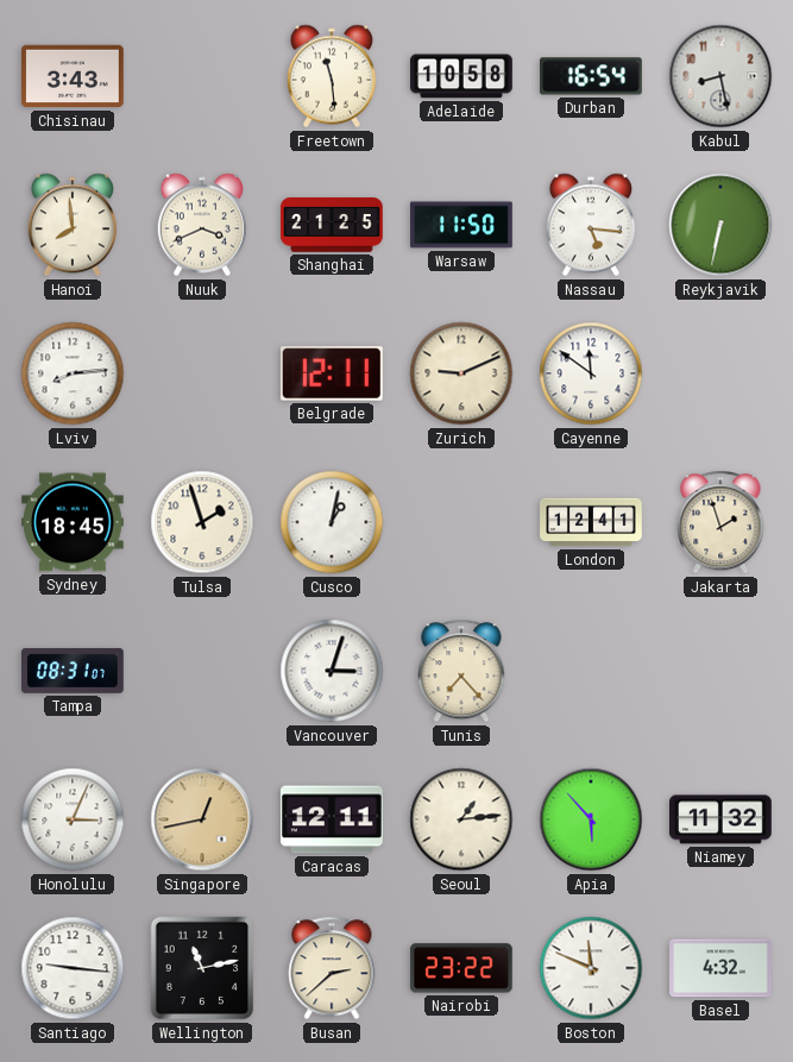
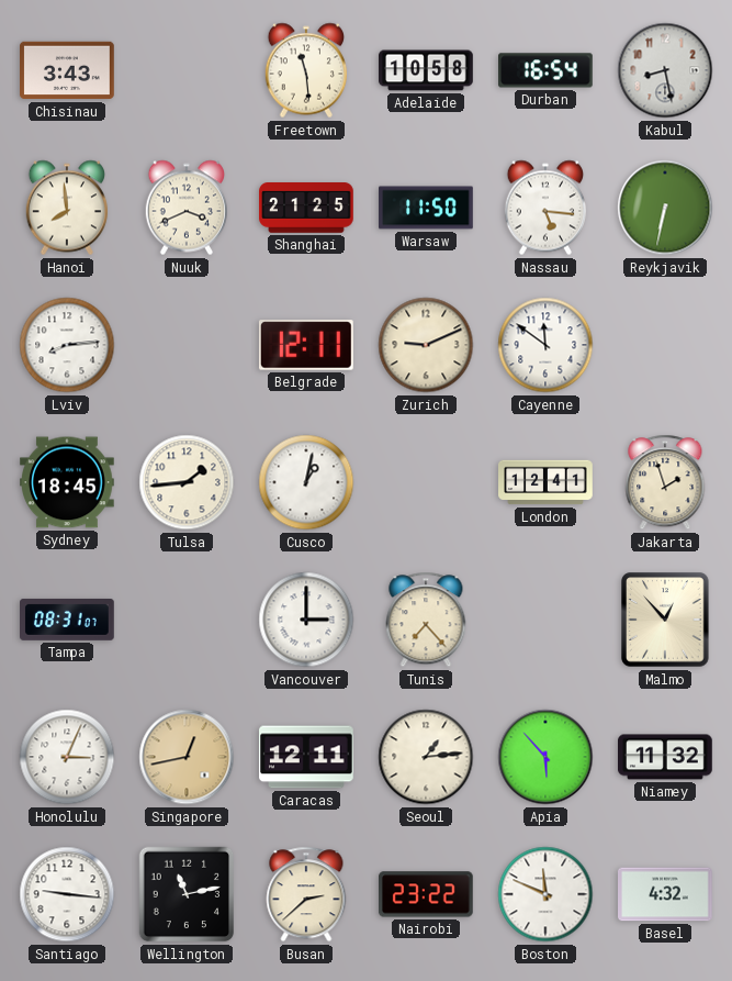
Tulsa: 1:57 -> 1:44 (187, 482)
Vancouver: 3:03 -> 3:00 (306, 620)
Malmo: none -> 12:53 (665, 620)
